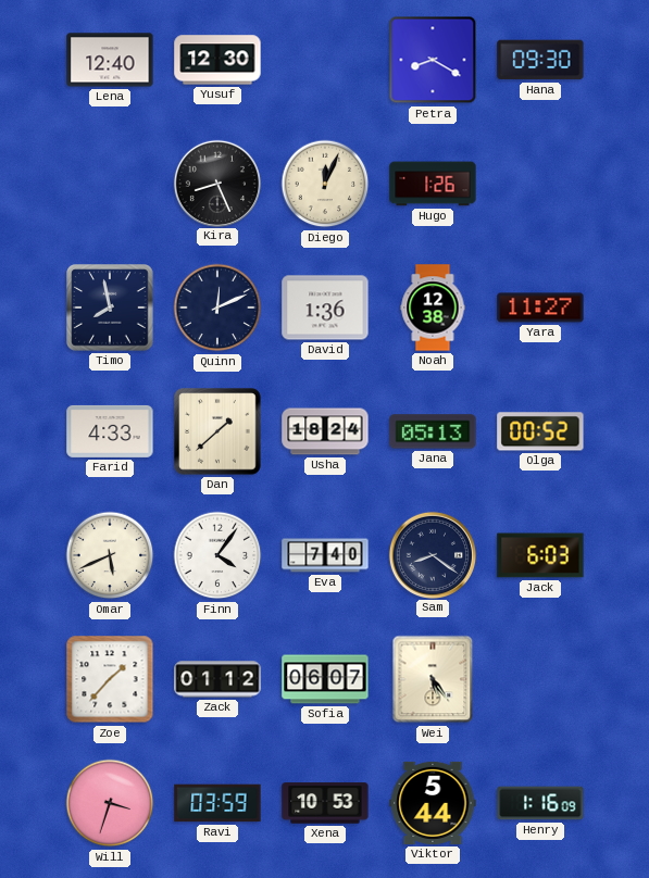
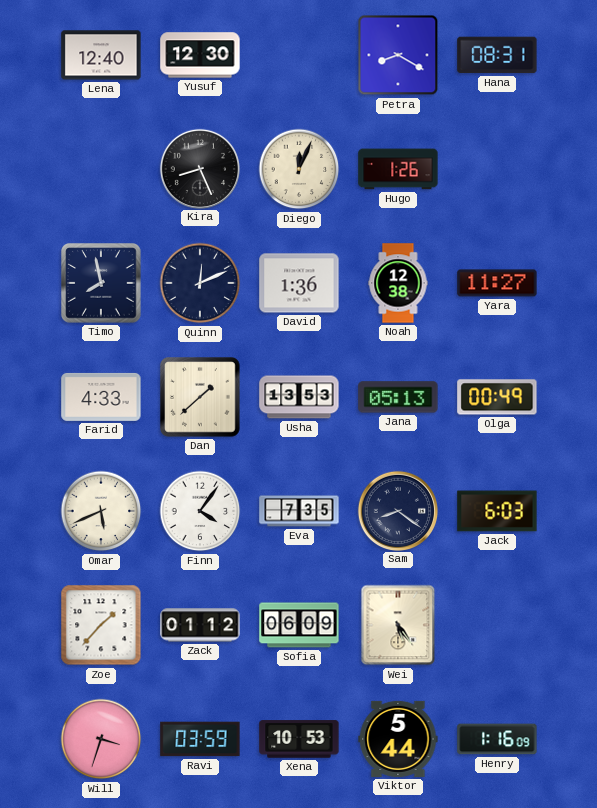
Hana: 09:30 -> 08:31 (497, 55)
Usha: 18:24 -> 13:53 (299, 397)
Olga: 00:52 -> 00:49 (497, 397)
Eva: 7:40 -> 7:35 (299, 511)
Sofia: 06:07 -> 06:09 (299, 625)
